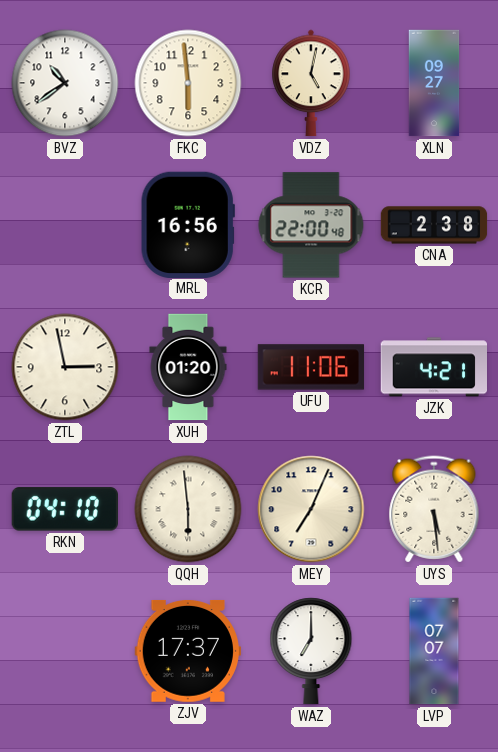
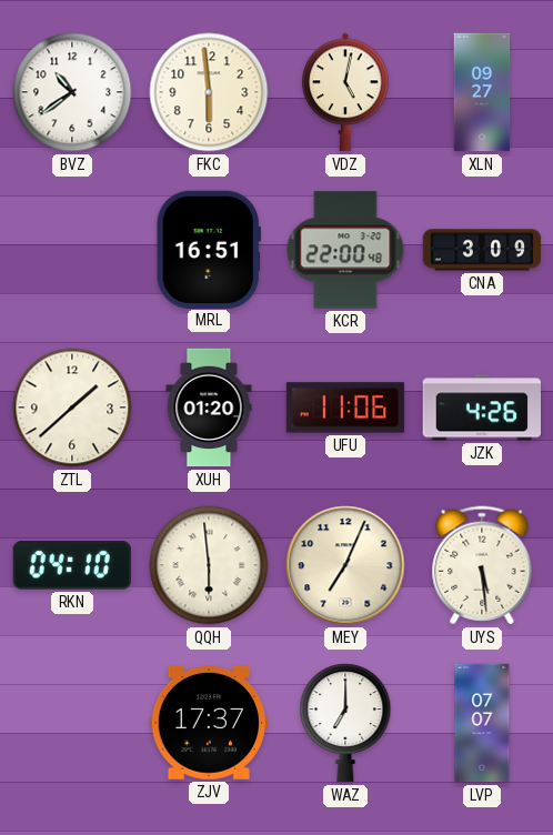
MRL: 16:56 -> 16:51 (209, 249)
CNA: 2:38 -> 3:09 (482, 250)
ZTL: 2:58 -> 1:38 (72, 408)
JZK: 4:21 -> 4:26 (482, 408)
